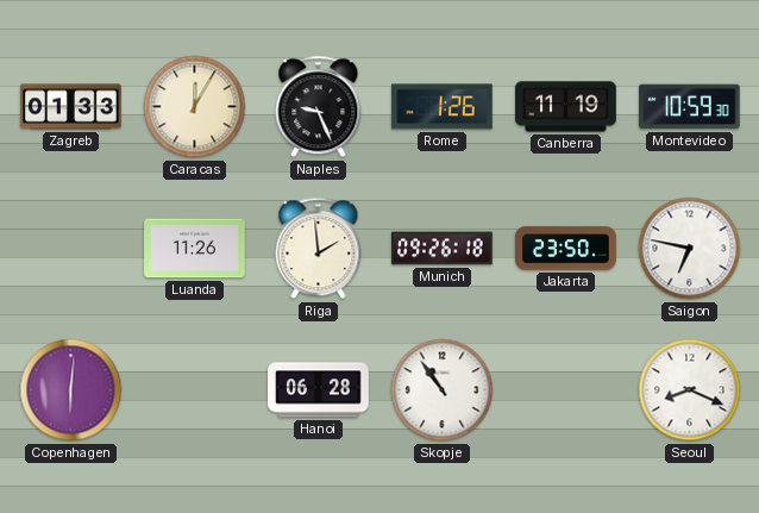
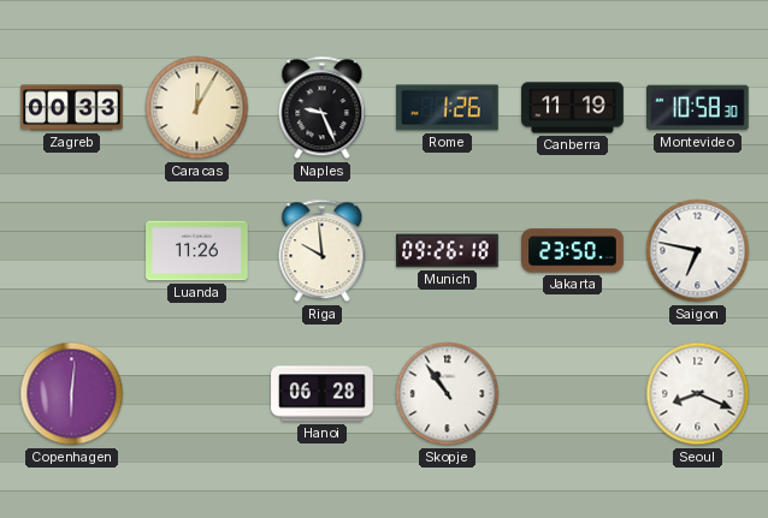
Zagreb: 01:33 -> 00:33 (72, 108)
Montevideo: 10:59 -> 10:58 (698, 108)
Riga: 1:59 -> 9:59 (323, 251)
